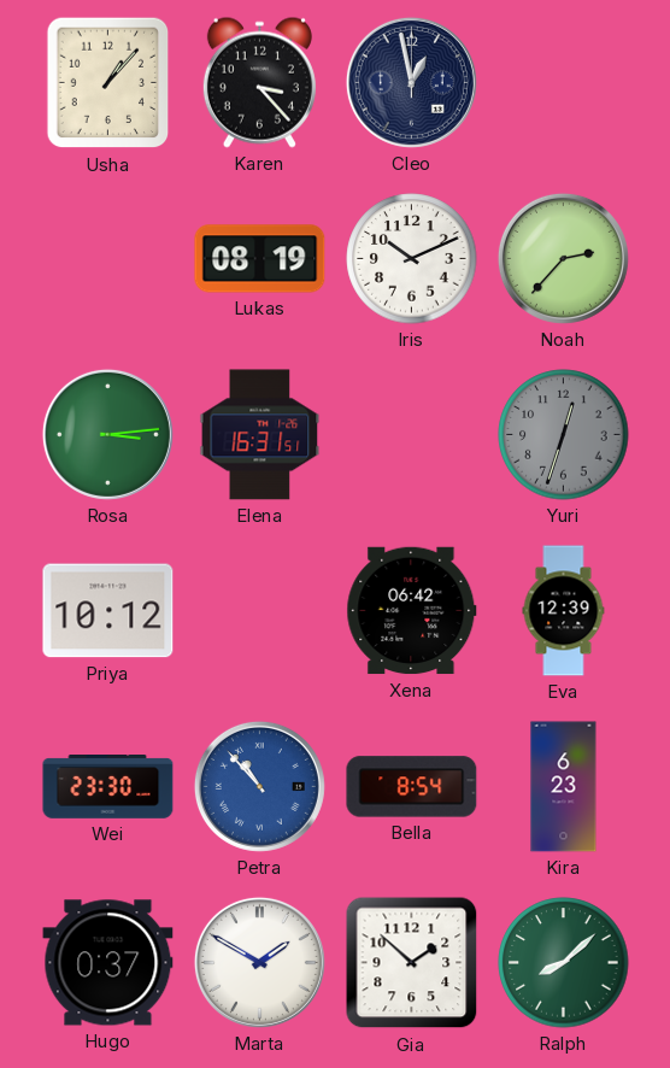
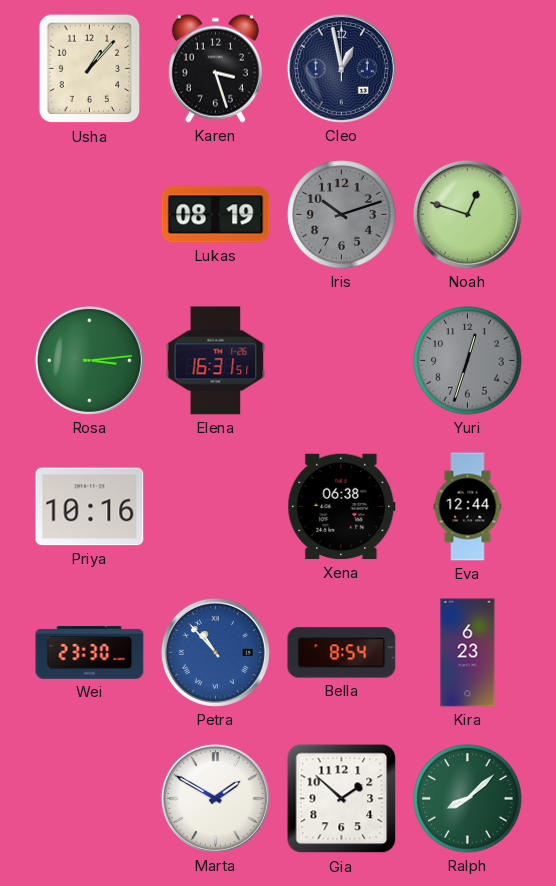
Karen: 3:23 -> 3:27 (215, 68)
Iris: 10:11 -> 10:12 (342, 215)
Iris dial: white -> grey (342, 215)
Noah: 2:37 -> 12:48 (467, 214)
Priya: 10:12 -> 10:16 (90, 507)
Xena: 06:42 -> 06:38 (342, 507)
Eva: 12:39 -> 12:44 (468, 507)
Hugo: 0:37 -> none (108, 963)
